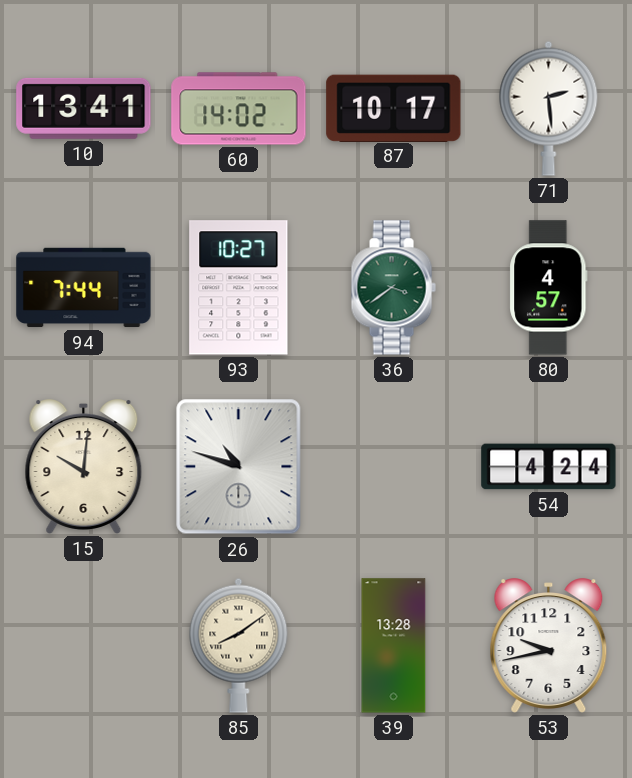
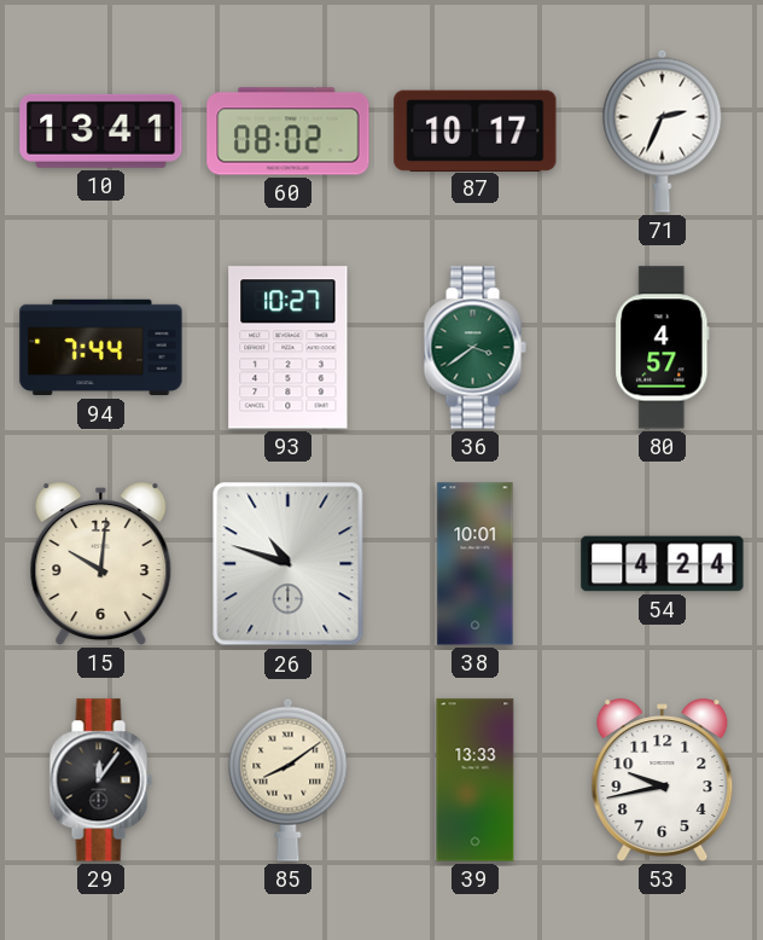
60: 14:02 -> 08:02 (289, 132)
71: 2:29 -> 2:34 (663, 130)
38: none -> 10:01 (476, 564)
29: none -> 12:06 (100, 781)
39: 13:28 -> 13:33 (476, 781)
